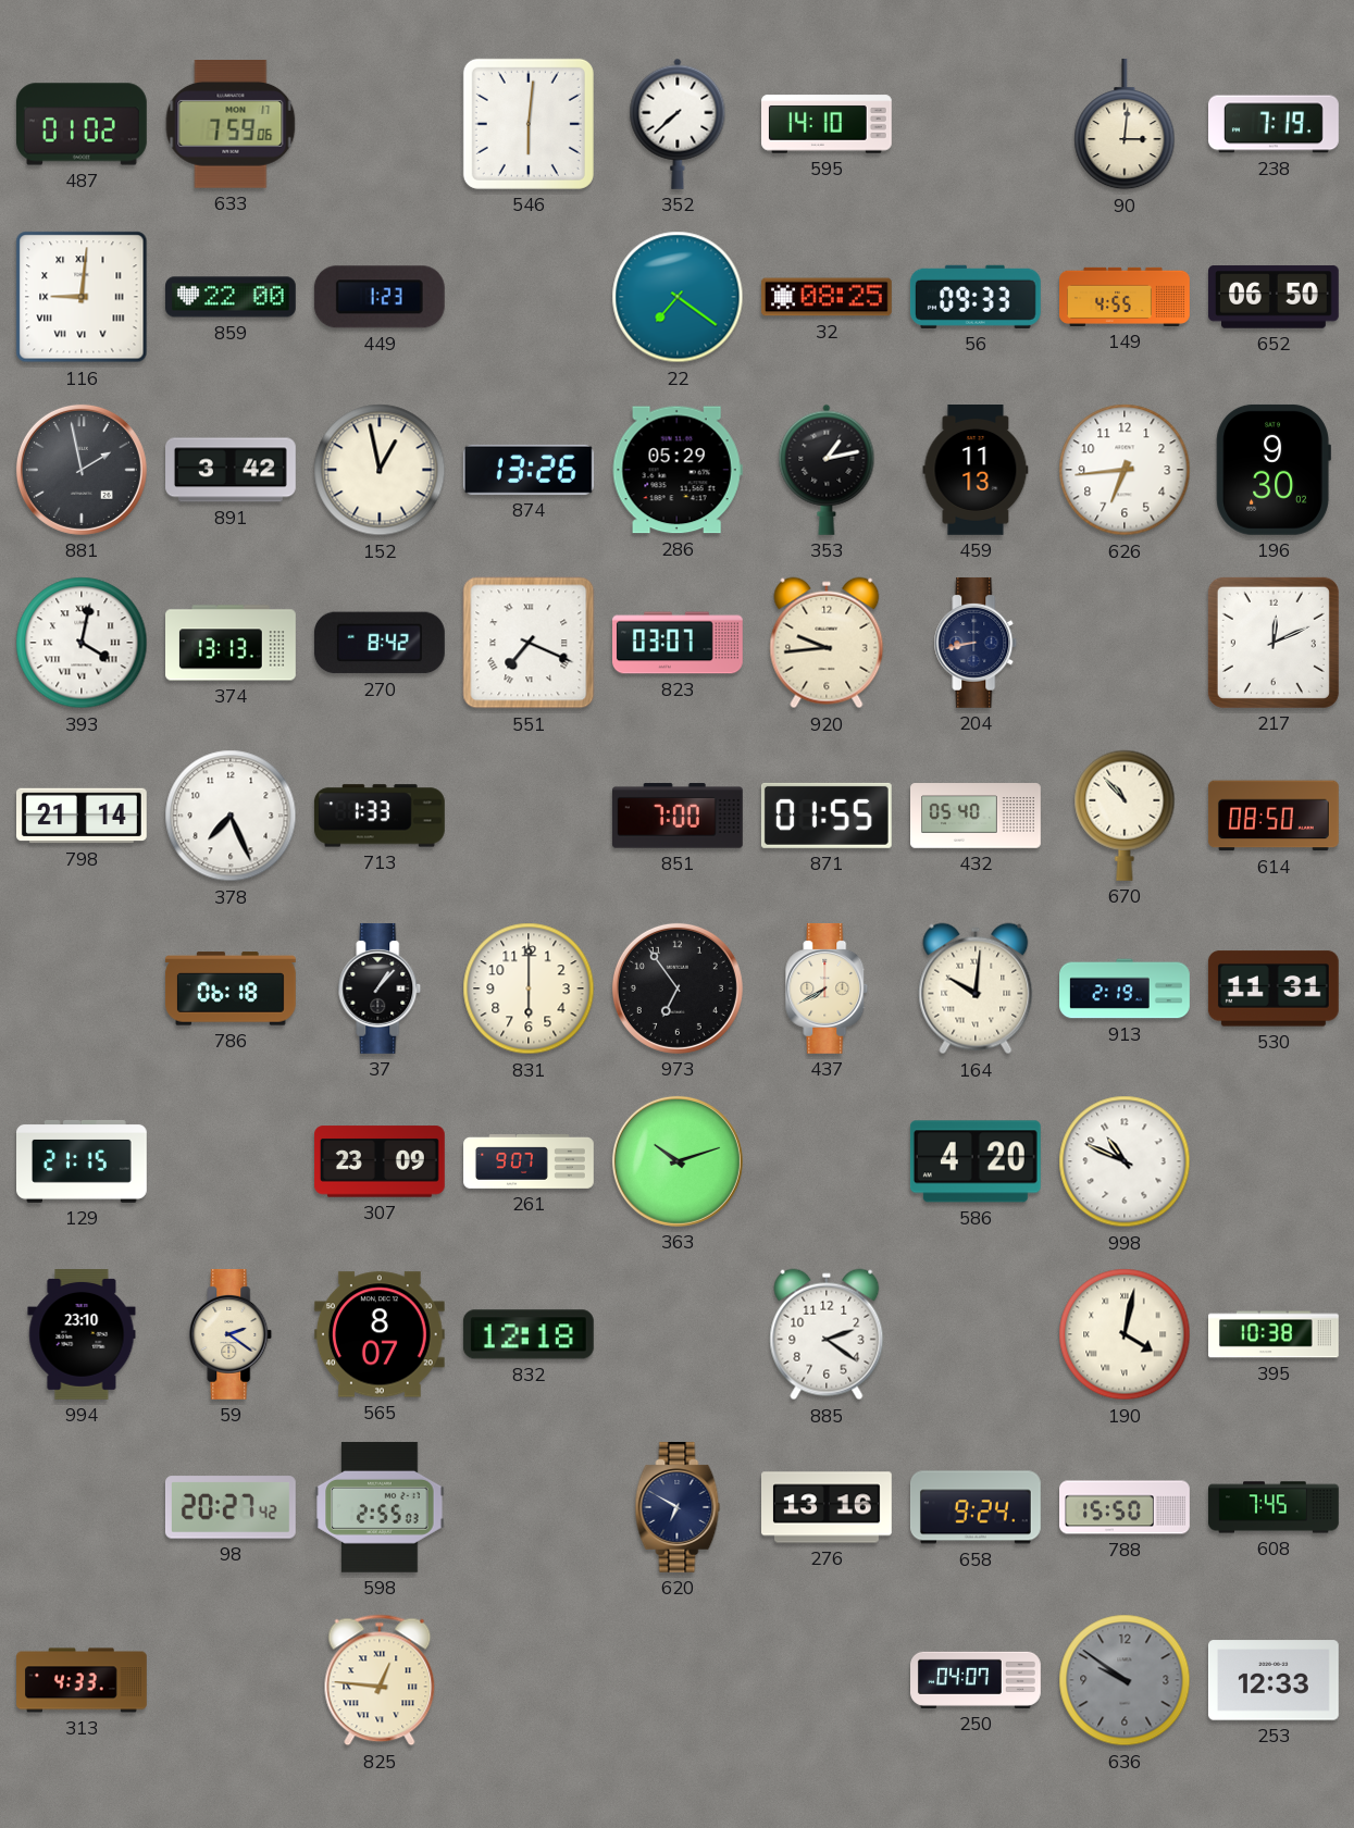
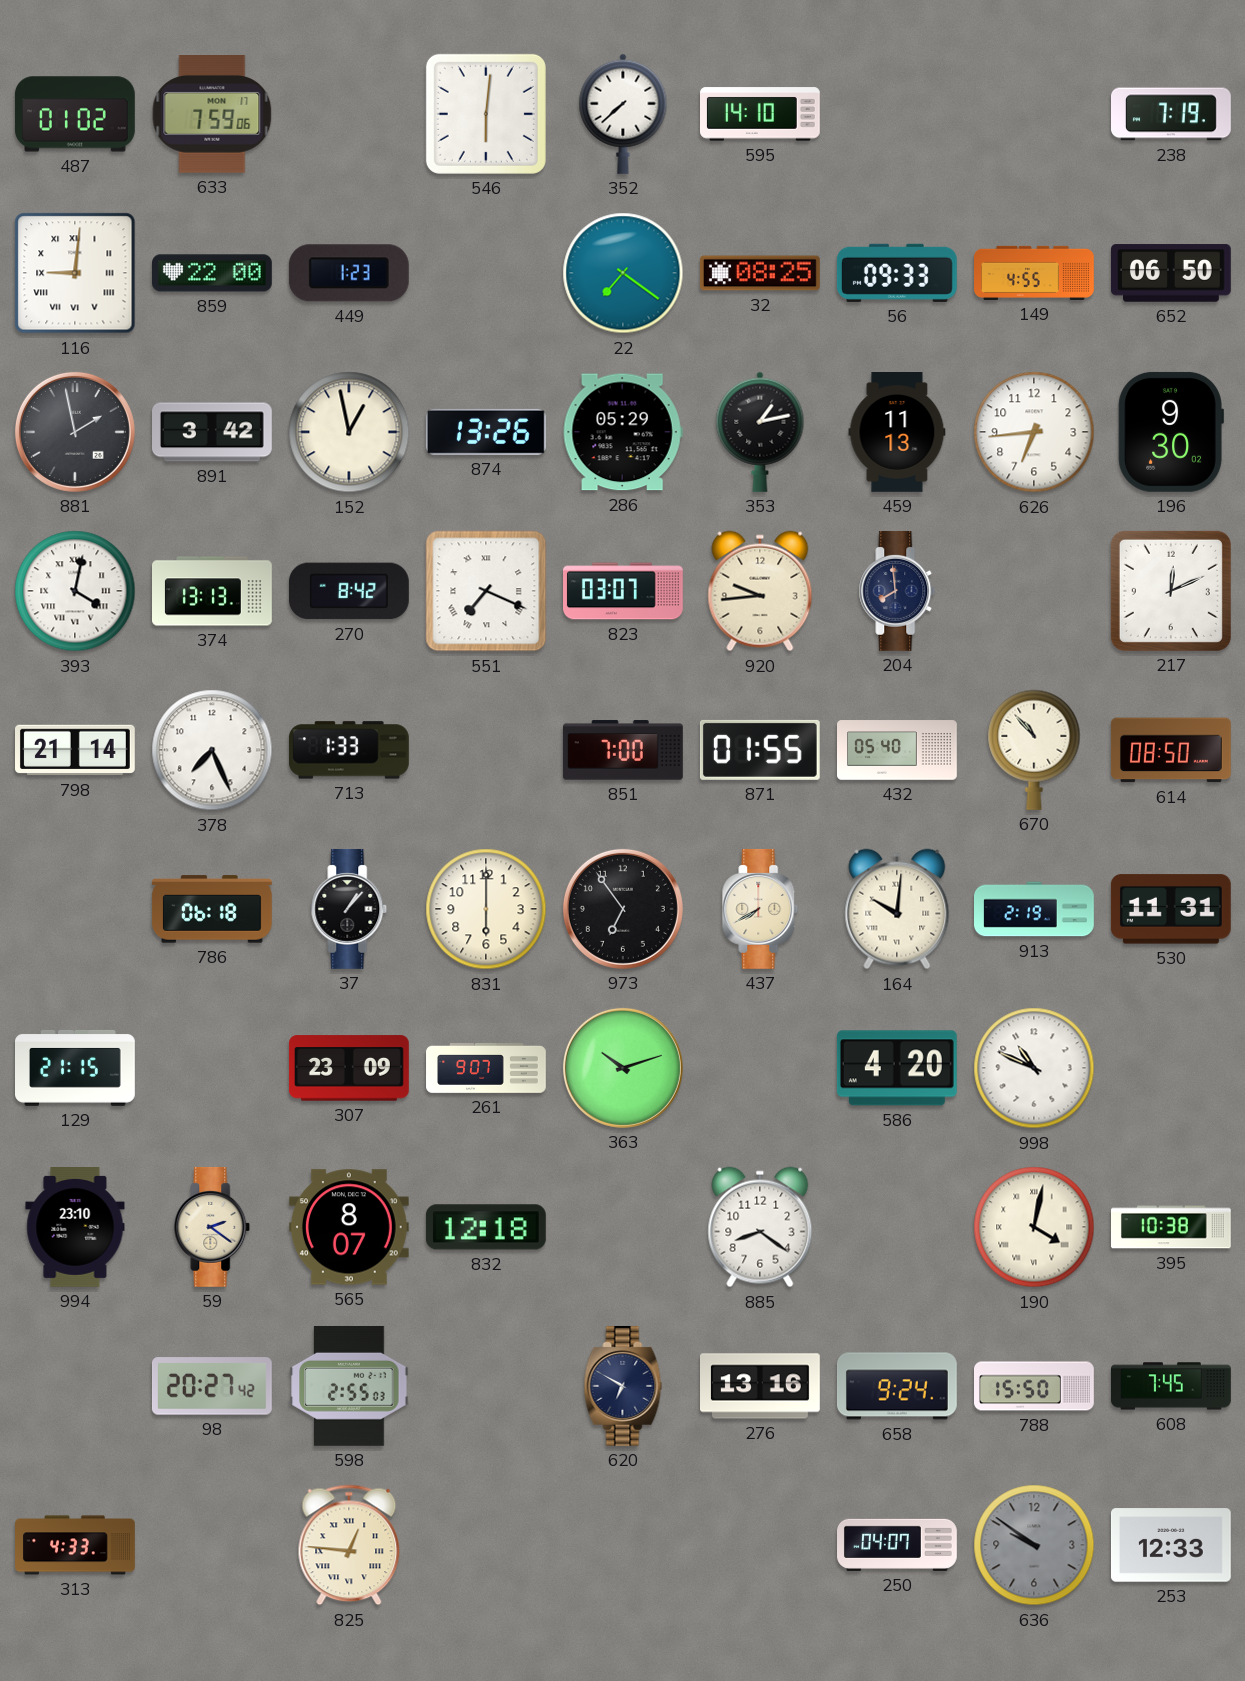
90: 3:01 -> none (1125, 124)
204: 8:43 -> 7:59 (897, 591)
885: 2:21 -> 8:21 (760, 1227)
